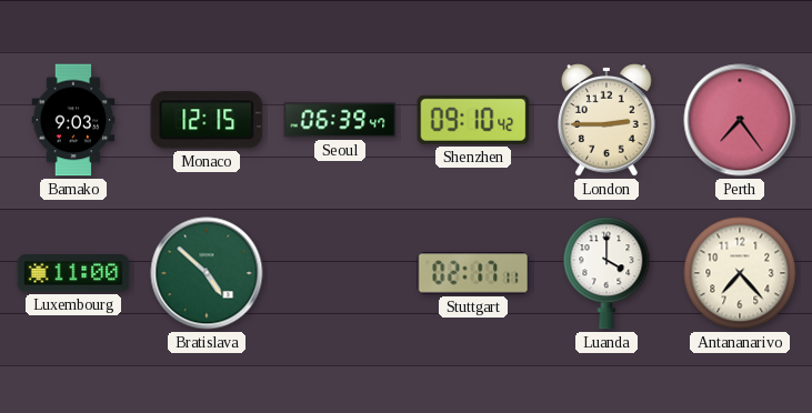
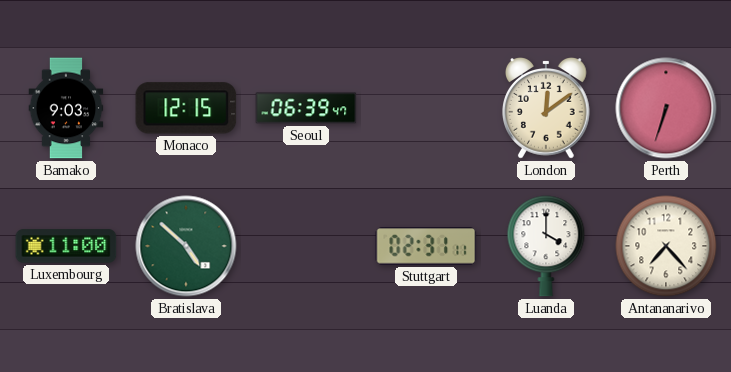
Shenzhen: 09:10 -> none (473, 120)
London: 2:45 -> 12:09 (547, 108)
Perth: 7:24 -> 6:33 (666, 108)
Stuttgart: 02:17 -> 02:31 (426, 246)
